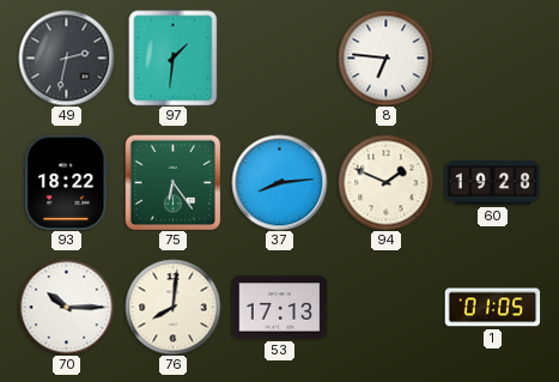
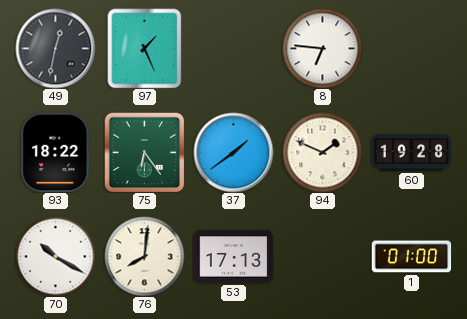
49: 2:32 -> 12:32 (55, 48)
97: 1:31 -> 1:26 (145, 48)
37: 8:14 -> 1:39 (233, 152)
70: 10:15 -> 10:20 (55, 256)
1: 01:05 -> 01:00 (411, 257)
